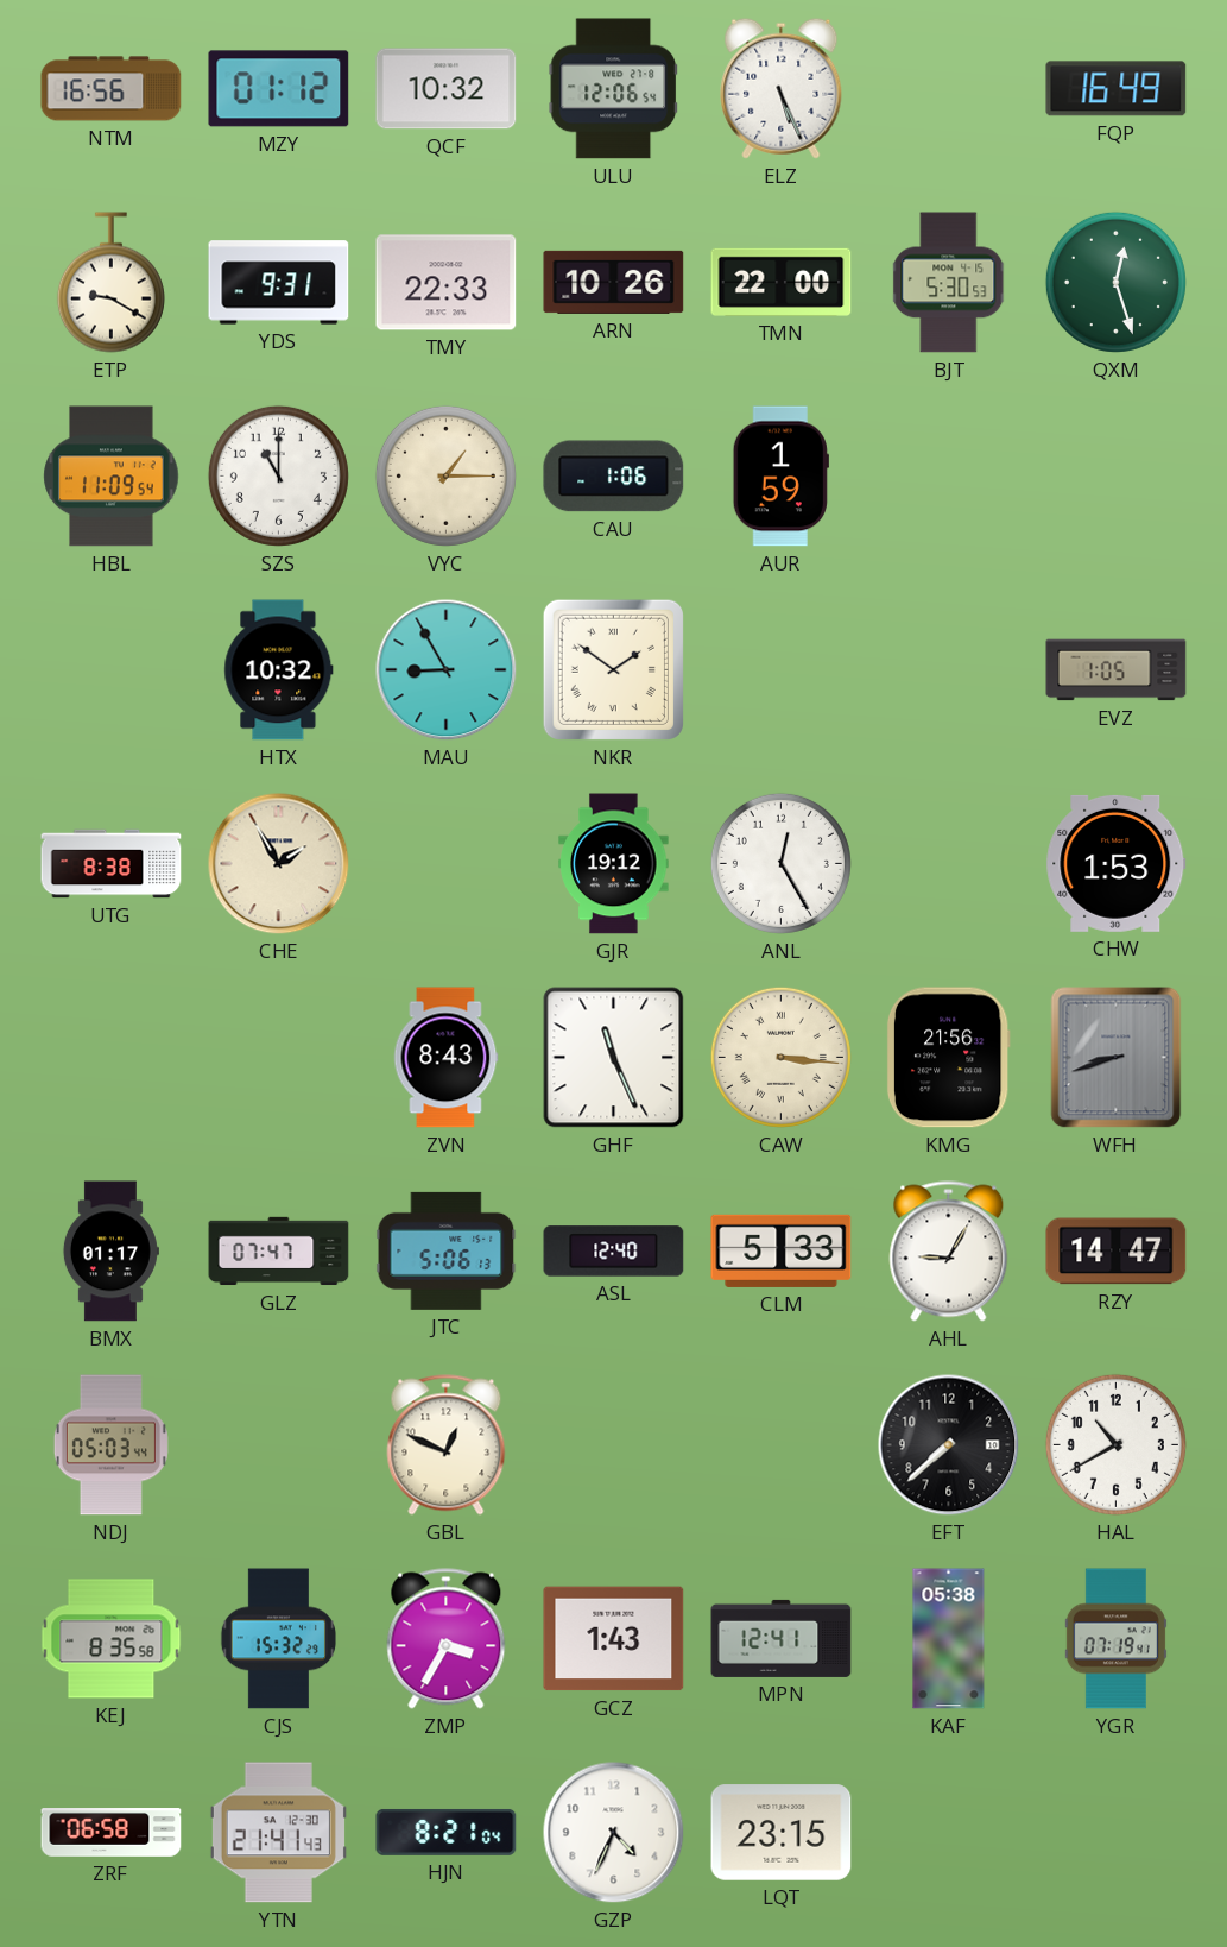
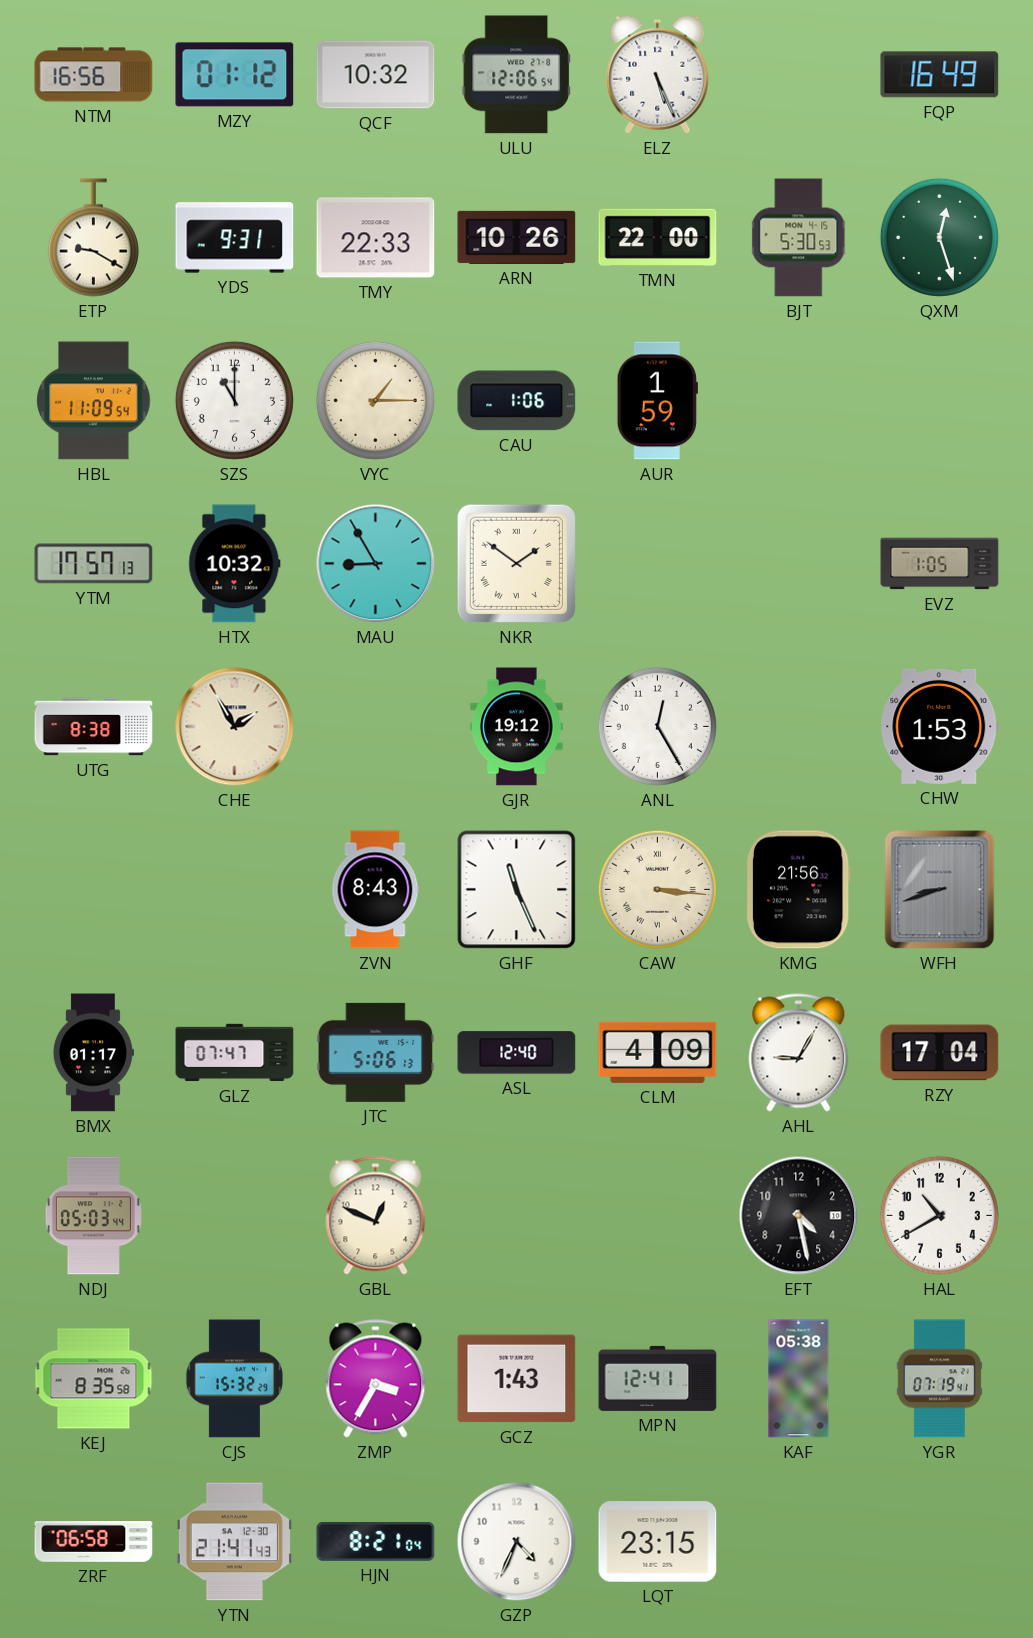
YTM: none -> 17:57 (94, 564)
CLM: 5:33 -> 4:09 (658, 1052)
RZY: 14:47 -> 17:04 (940, 1053)
EFT: 7:38 -> 4:28 (799, 1216)
